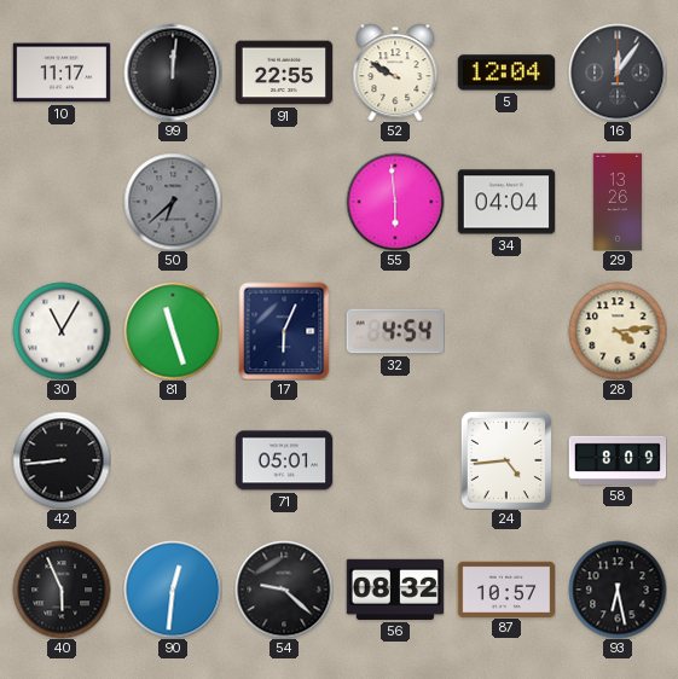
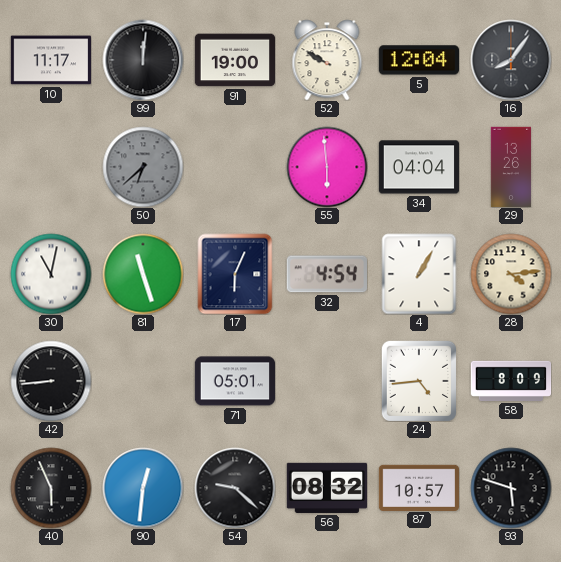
91: 22:55 -> 19:00 (234, 60)
16: 12:06 -> 8:06 (511, 60)
30: 11:05 -> 11:02 (51, 274)
4: none -> 1:05 (419, 274)
93: 6:28 -> 5:48 (511, 488)
